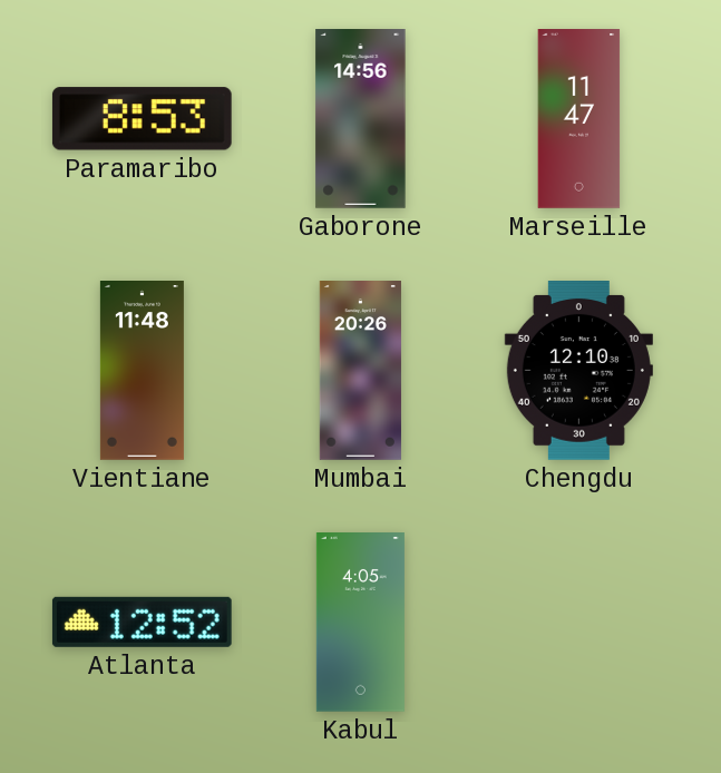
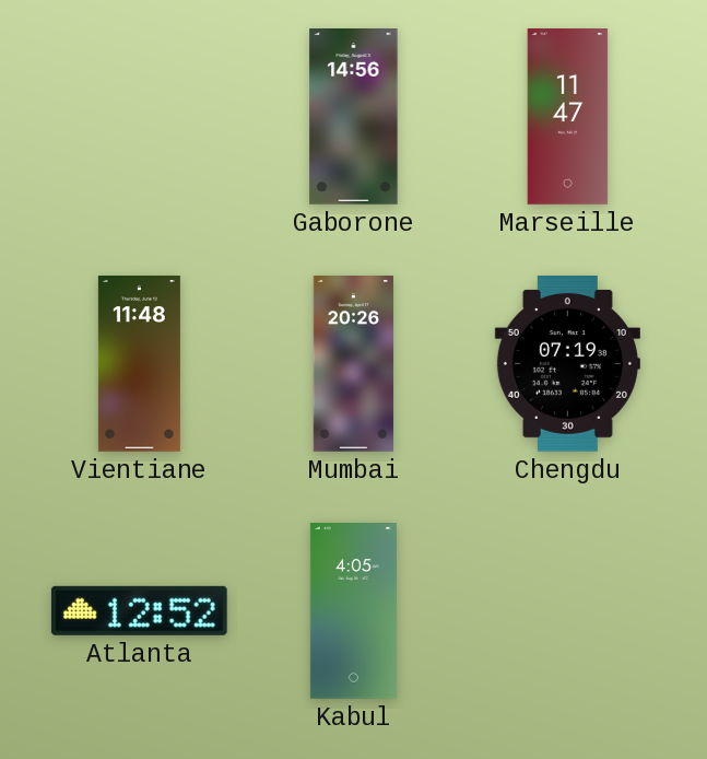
Paramaribo: 8:53 -> none (142, 119)
Chengdu: 12:10 -> 07:19 (567, 364)
